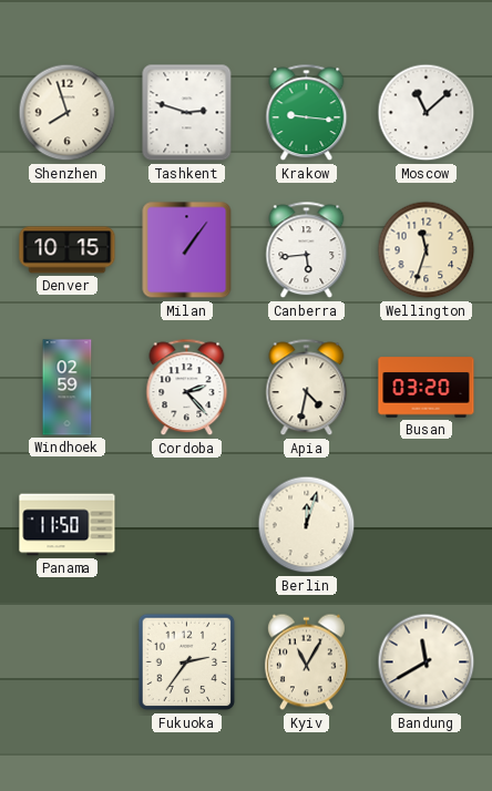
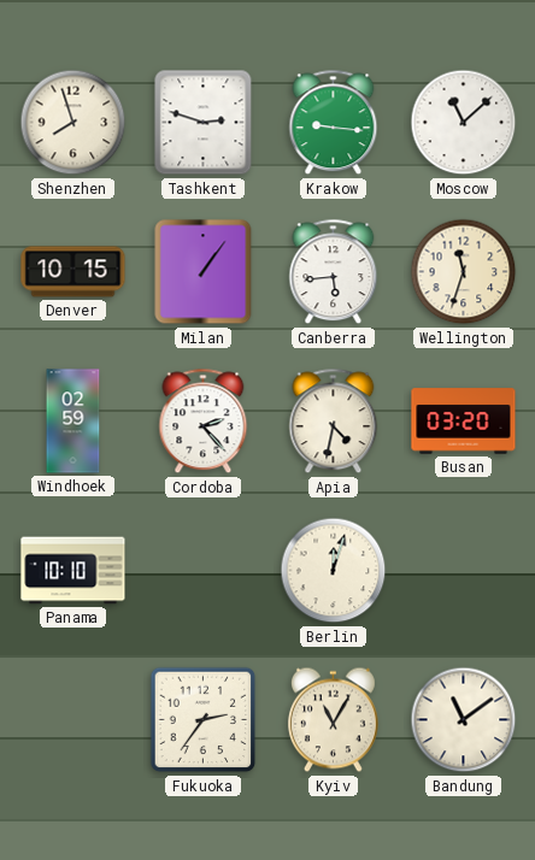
Panama: 11:50 -> 10:10 (74, 571)
Bandung: 11:40 -> 11:09 (464, 720)
